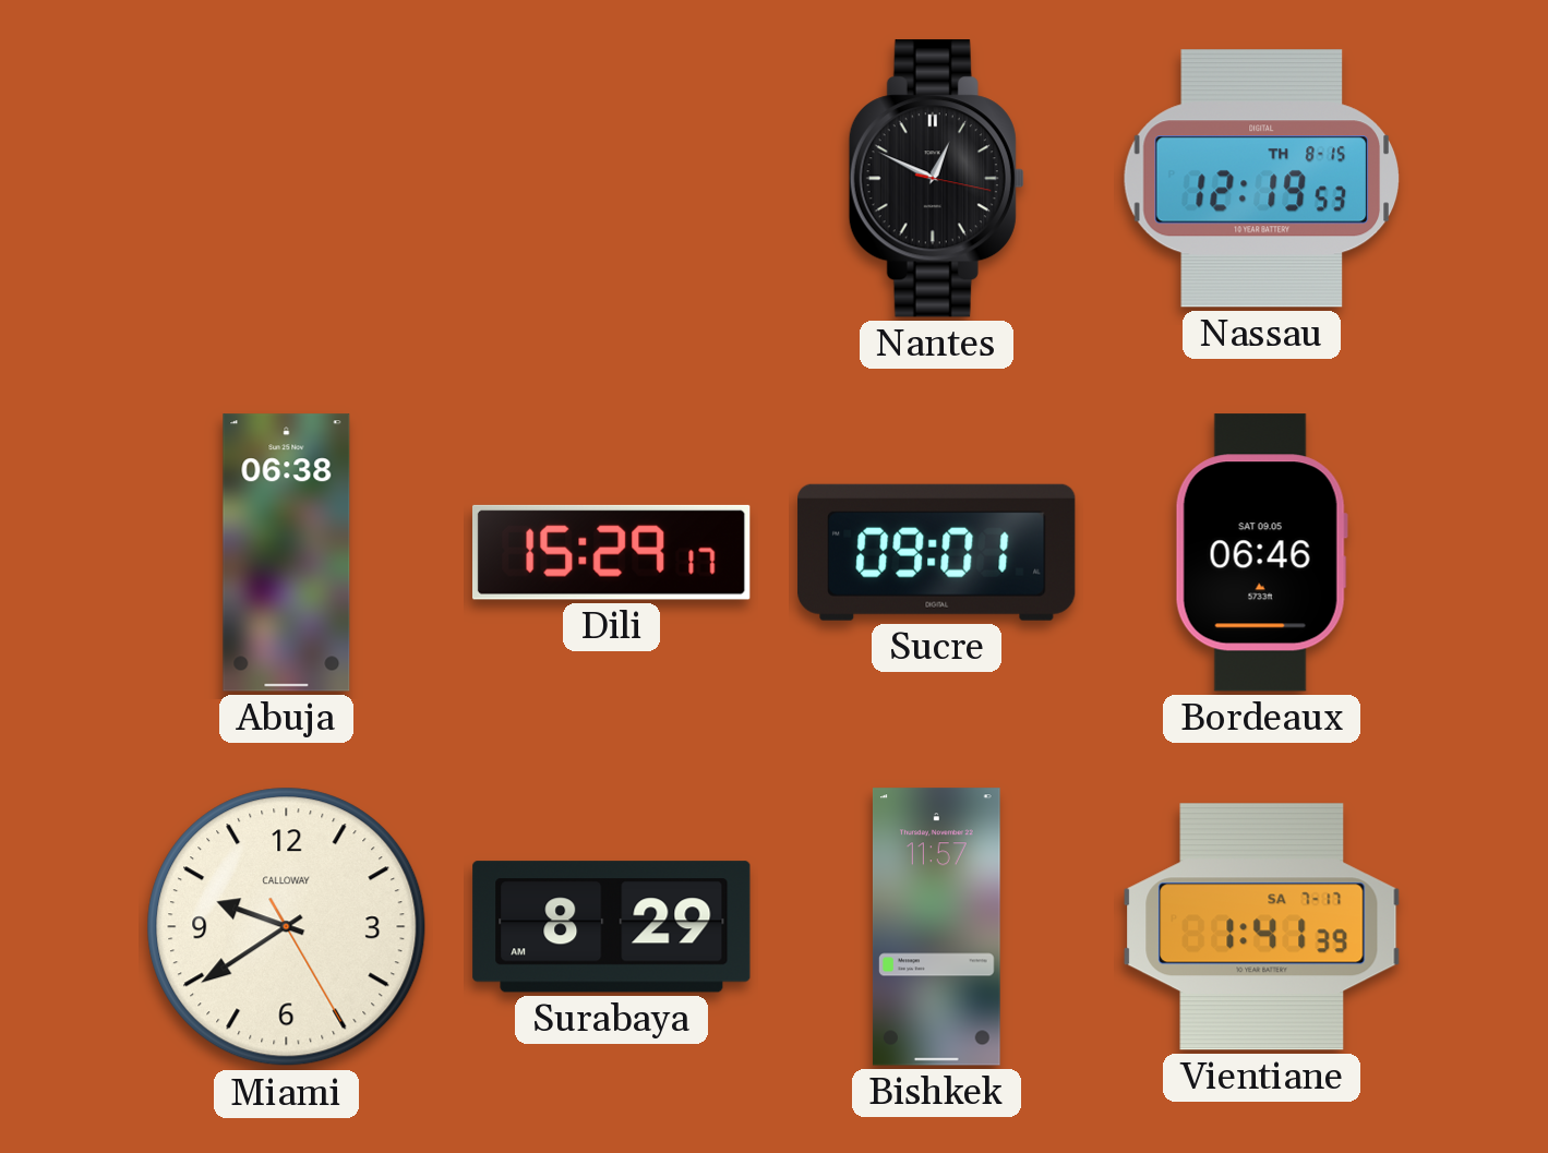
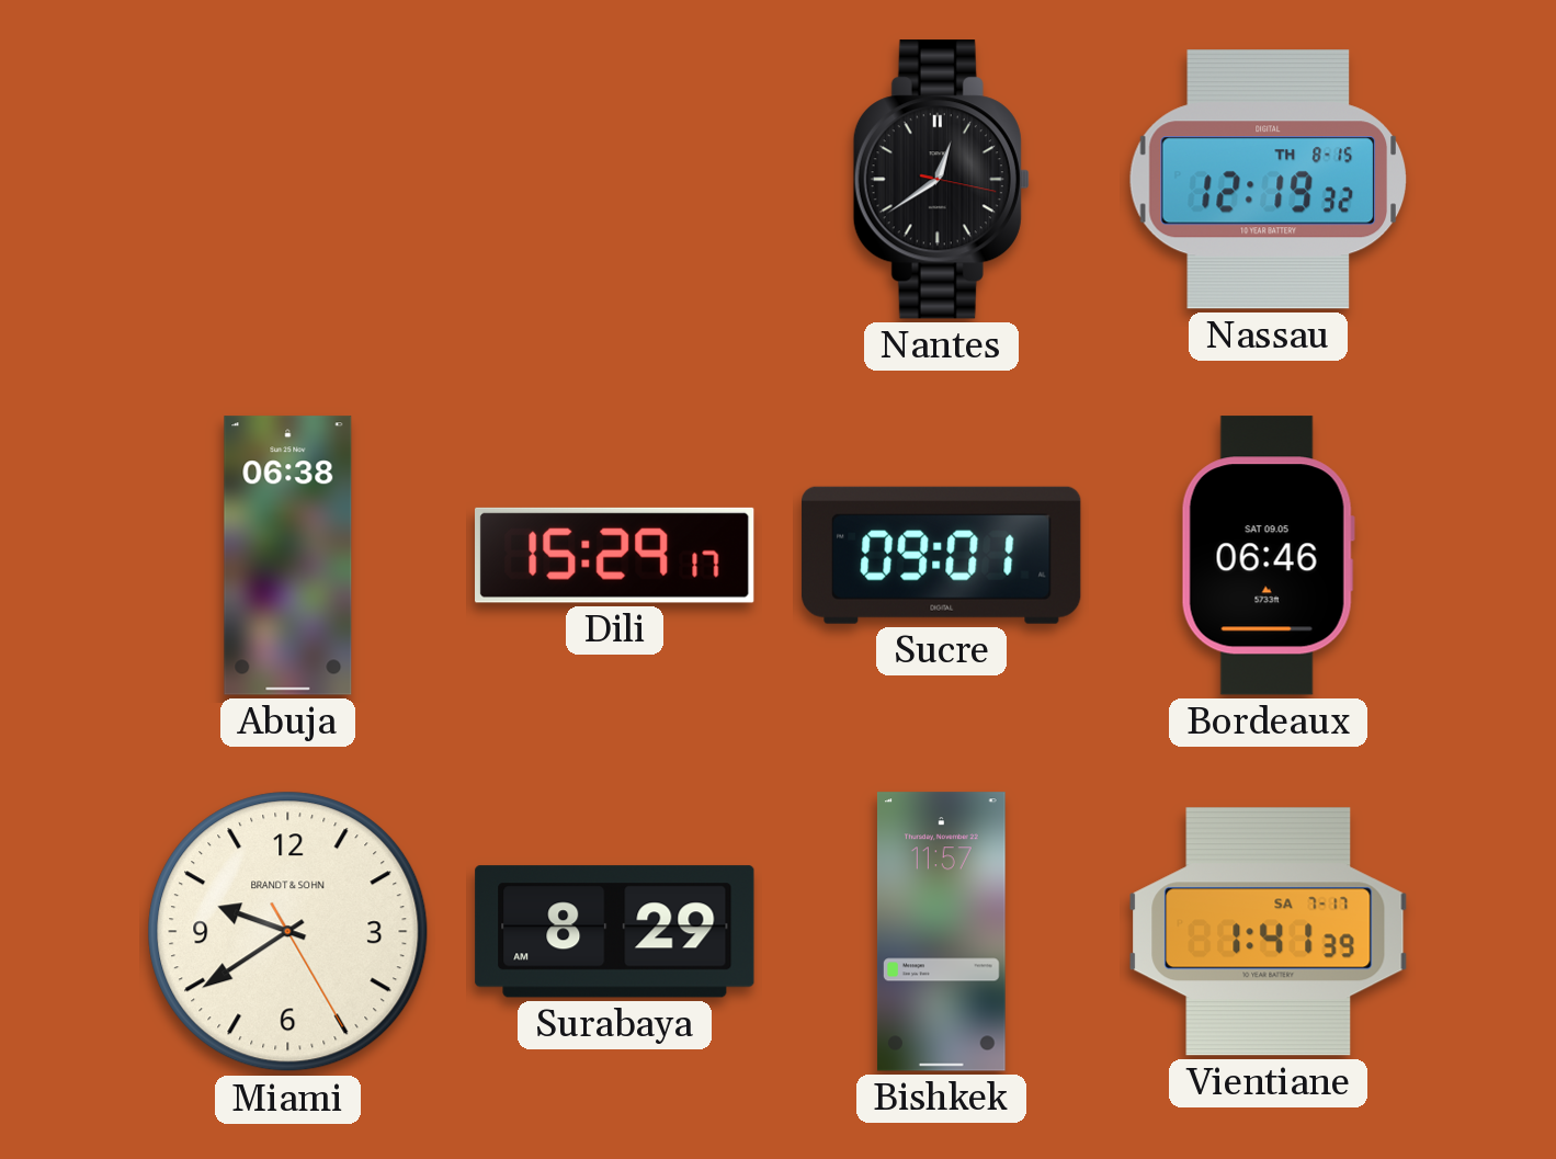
Nantes: 12:49 -> 12:39 (941, 180)
Nassau: 12:19:53 -> 12:19:32 (1268, 180)
Miami brand: CALLOWAY -> BRANDT & SOHN (288, 932)
